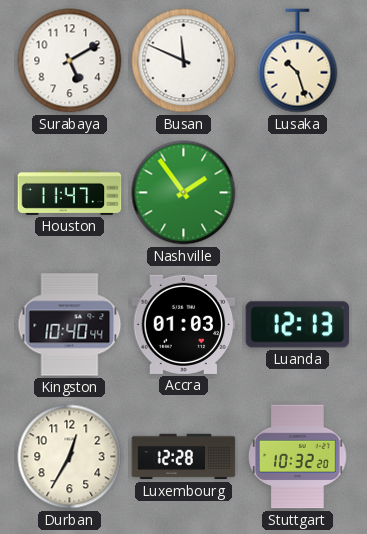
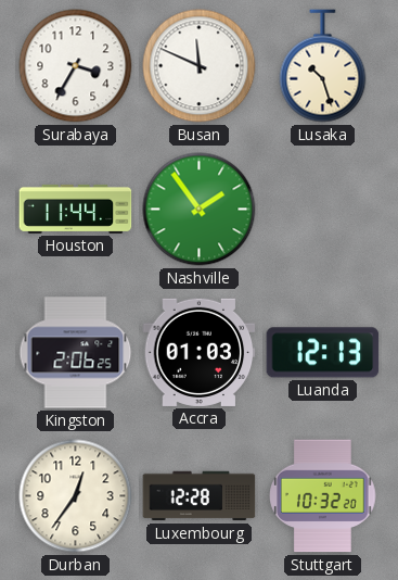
Surabaya: 5:10 -> 3:35 (76, 66)
Houston: 11:47 -> 11:44 (76, 209)
Kingston: 10:40 -> 2:06 (76, 353)
Durban: 12:35 -> 12:36 (76, 496)
